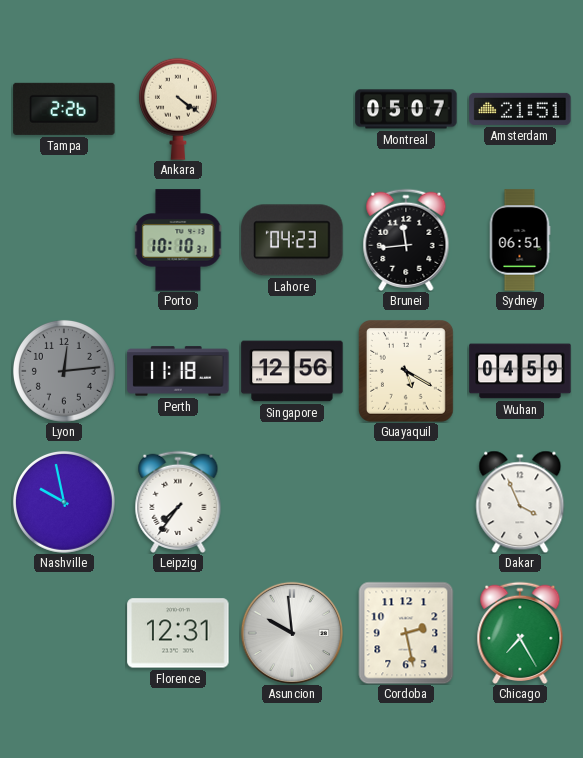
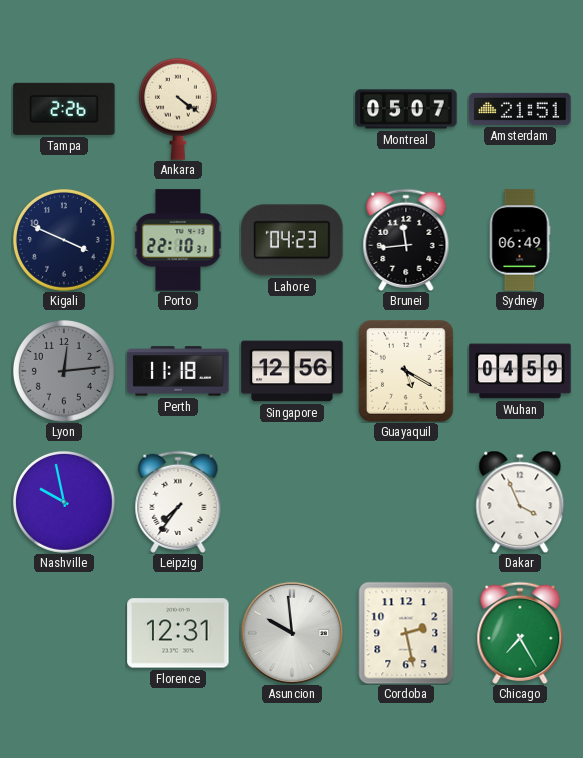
Kigali: none -> 3:49 (64, 240)
Porto: 10:10 -> 22:10 (178, 240)
Sydney: 06:51 -> 06:49 (520, 240)
